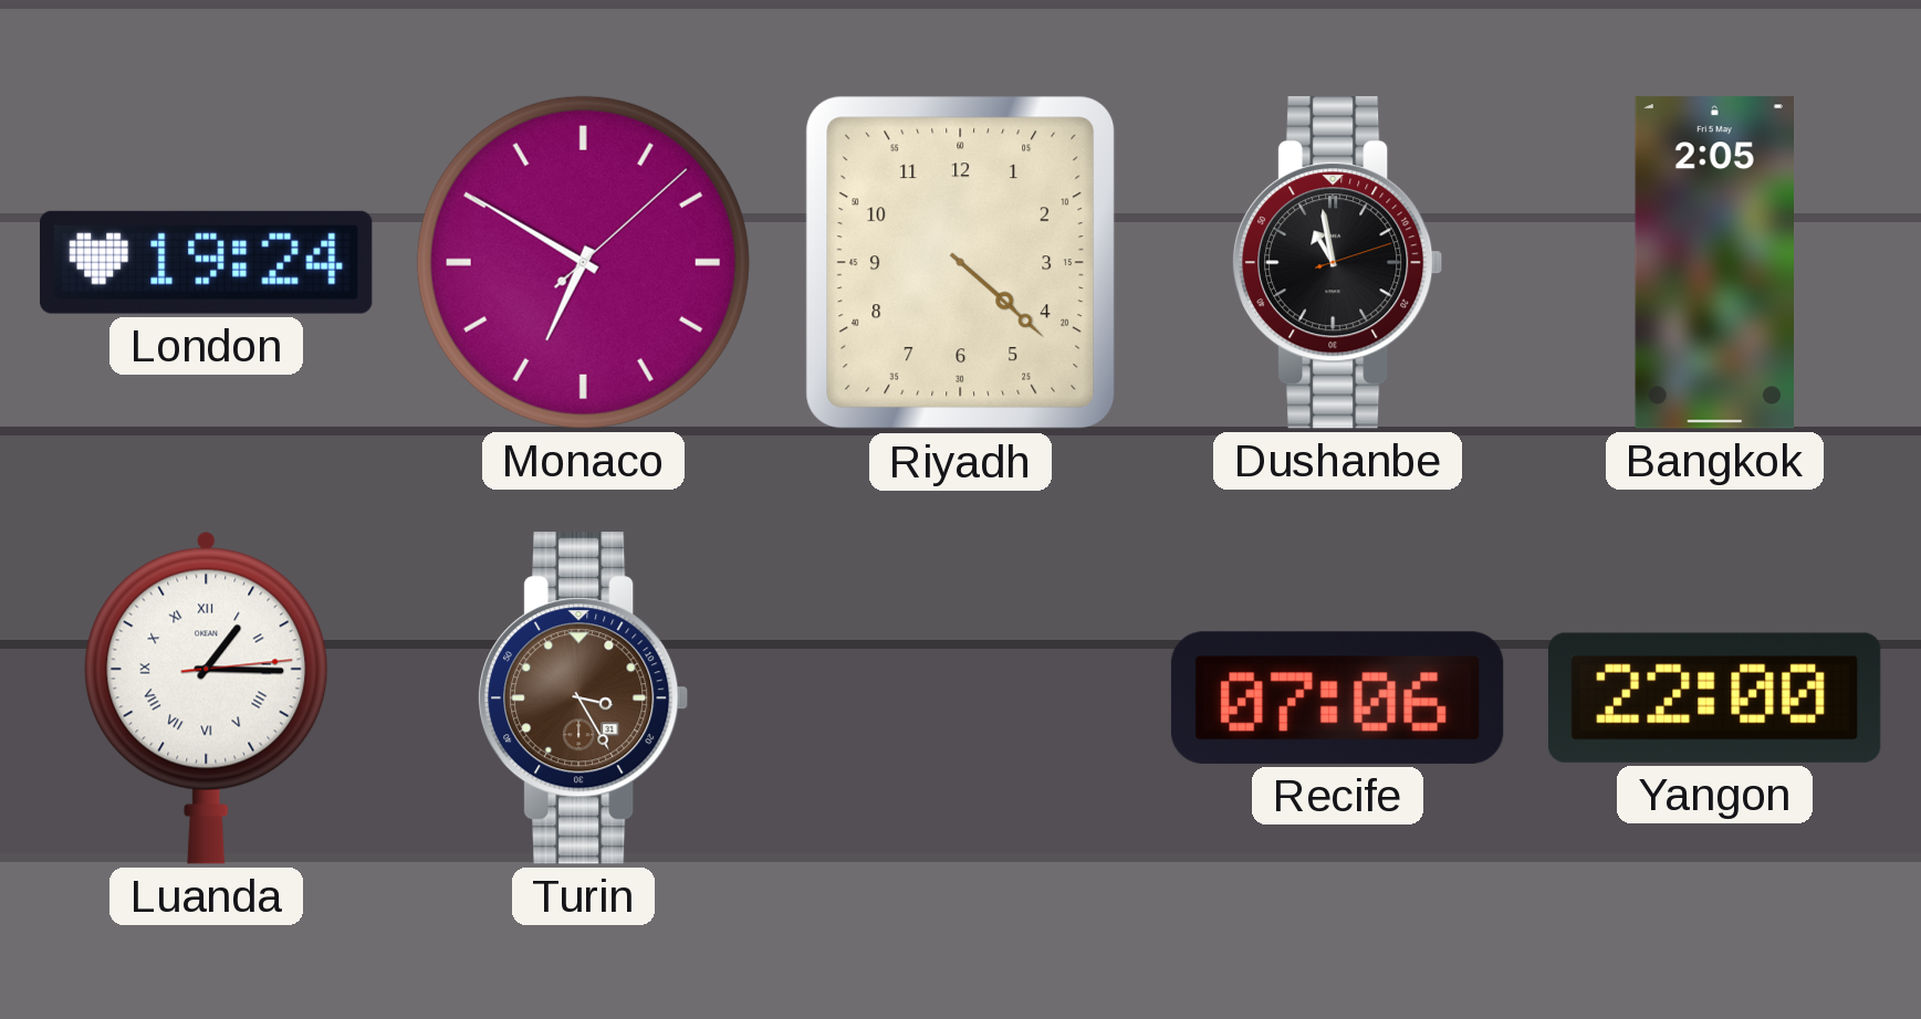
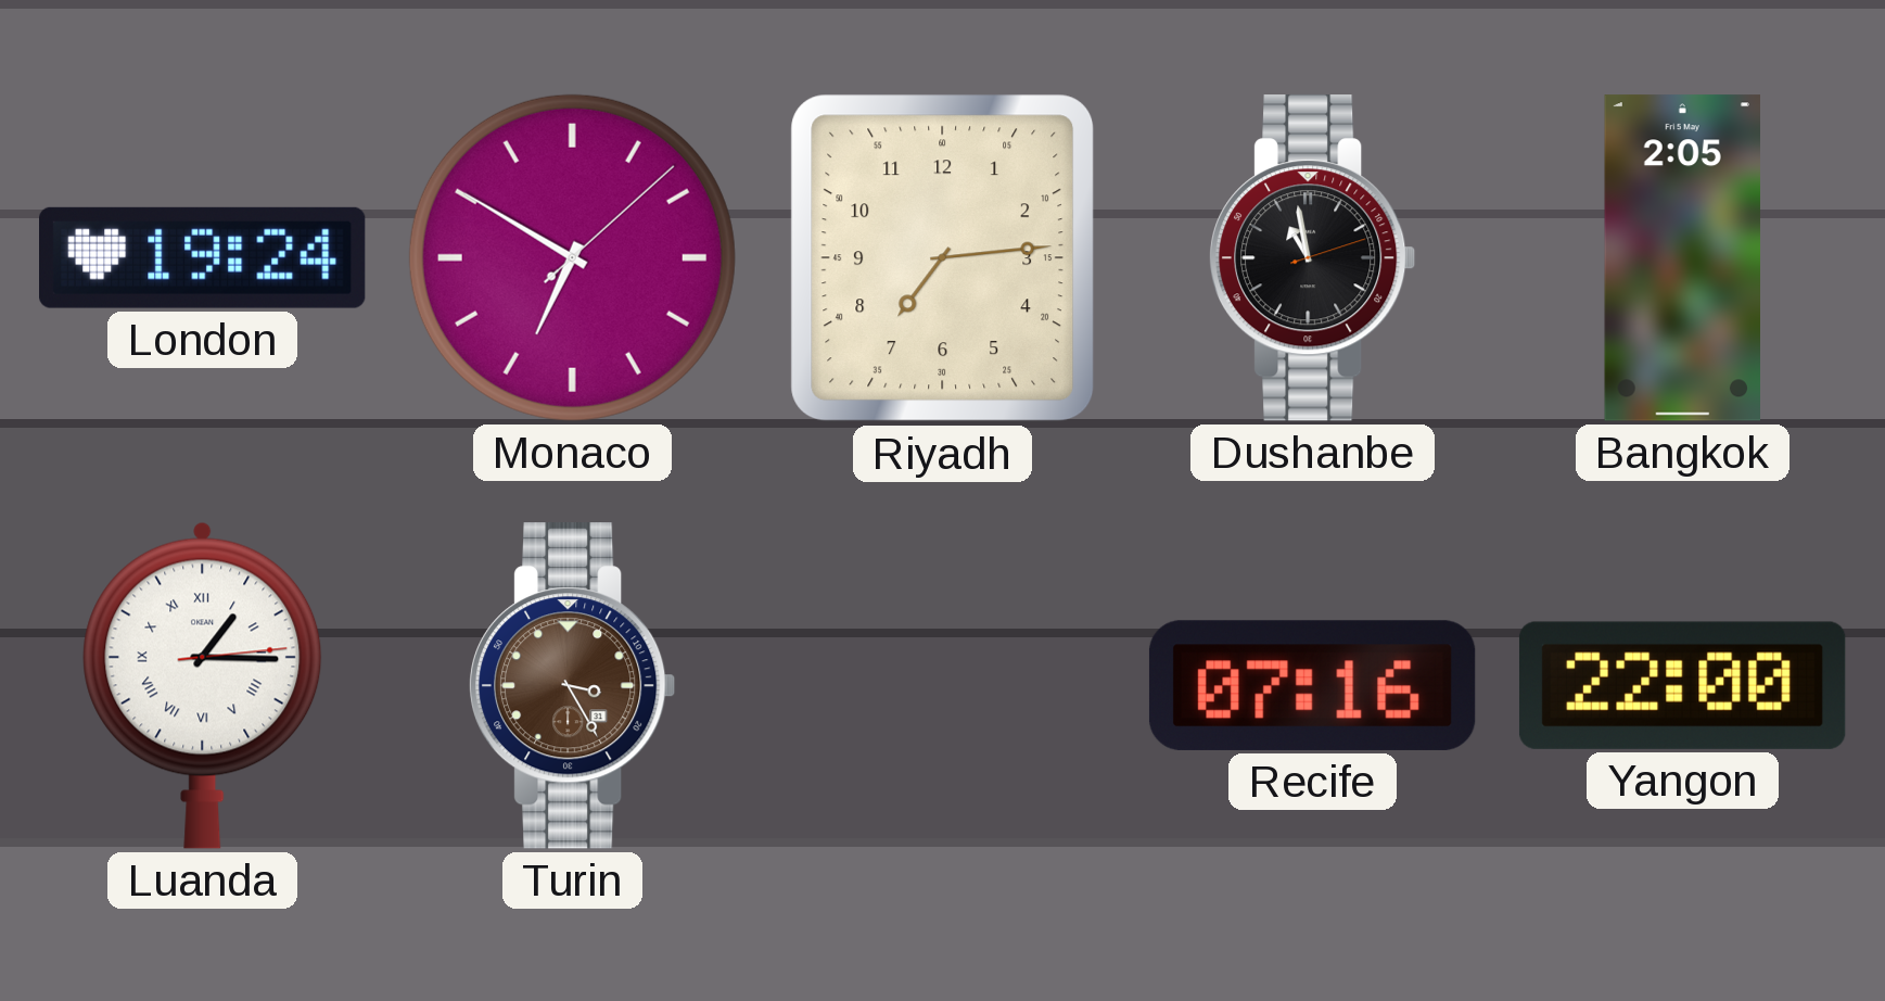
Riyadh: 4:22 -> 7:14 (943, 258)
Recife: 07:06 -> 07:16 (1312, 685)
